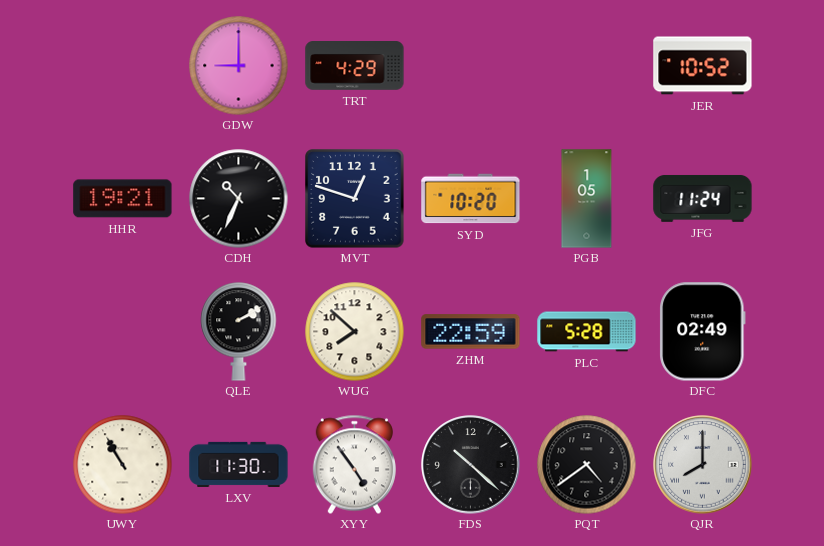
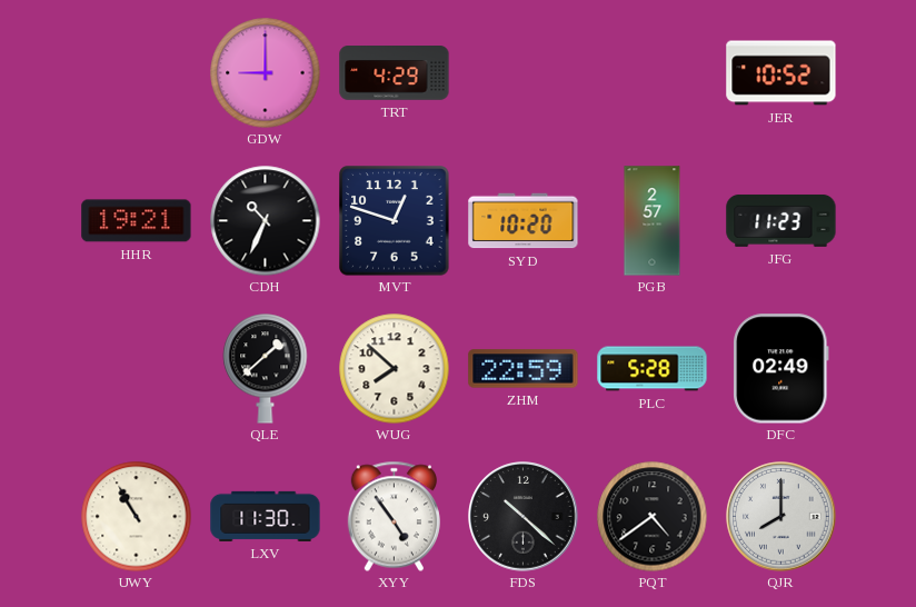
PGB: 1:05 -> 2:57 (653, 221)
JFG: 11:24 -> 11:23 (781, 220)
QLE: 2:10 -> 1:38 (266, 369)
